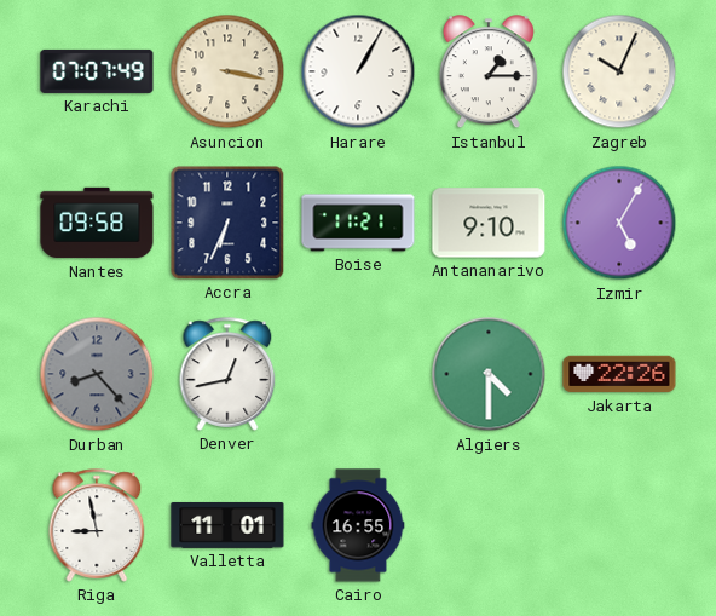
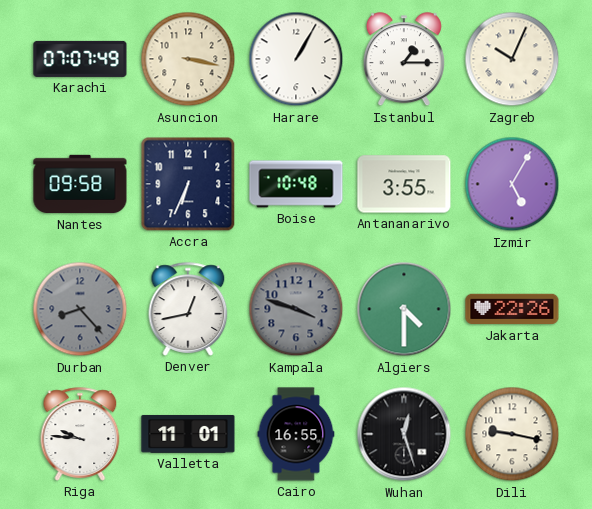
Boise: 11:21 -> 10:48 (296, 184)
Antananarivo: 9:10 -> 3:55 (404, 184)
Kampala: none -> 3:48 (296, 309)
Riga: 8:58 -> 9:46 (80, 434)
Wuhan: none -> 12:27 (404, 434)
Dili: none -> 9:17 (512, 434)
